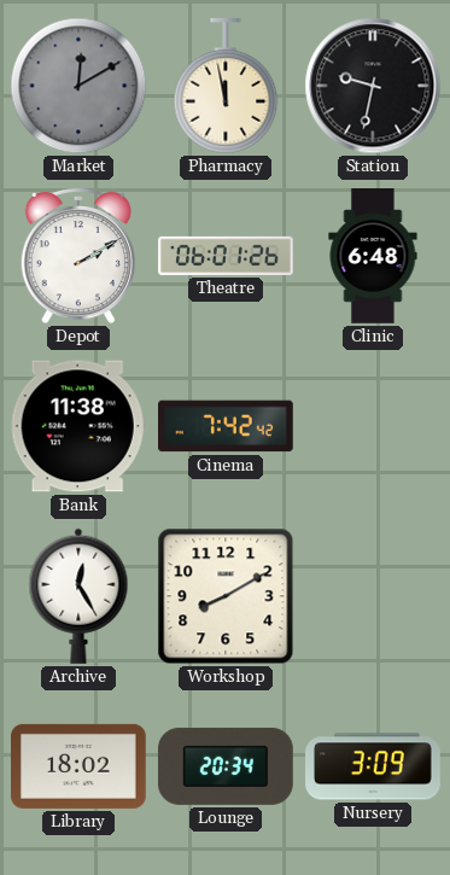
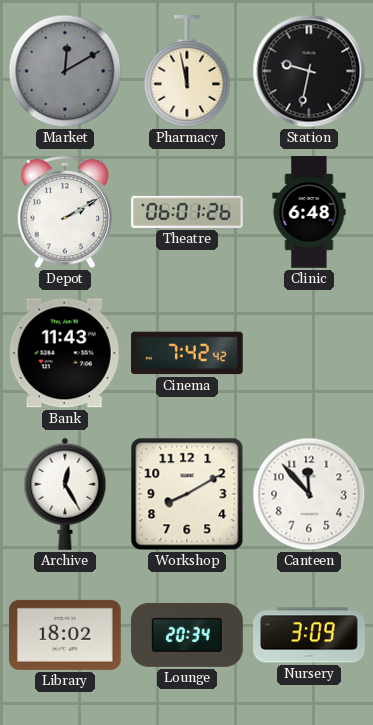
Bank: 11:38 -> 11:43 (65, 353)
Canteen: none -> 11:53 (309, 494)
